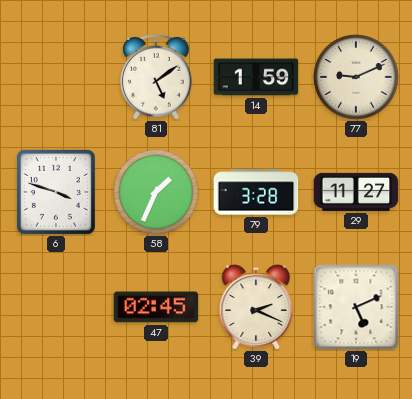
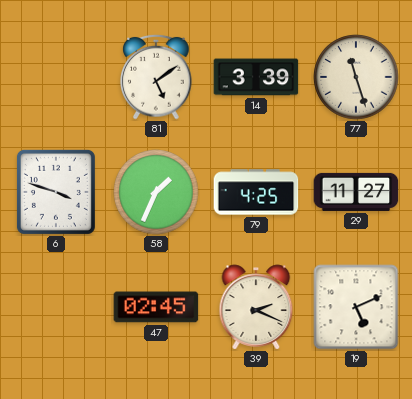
14: 1:59 -> 3:39 (256, 77)
77: 9:11 -> 11:27 (356, 77)
79: 3:28 -> 4:25 (256, 192)
